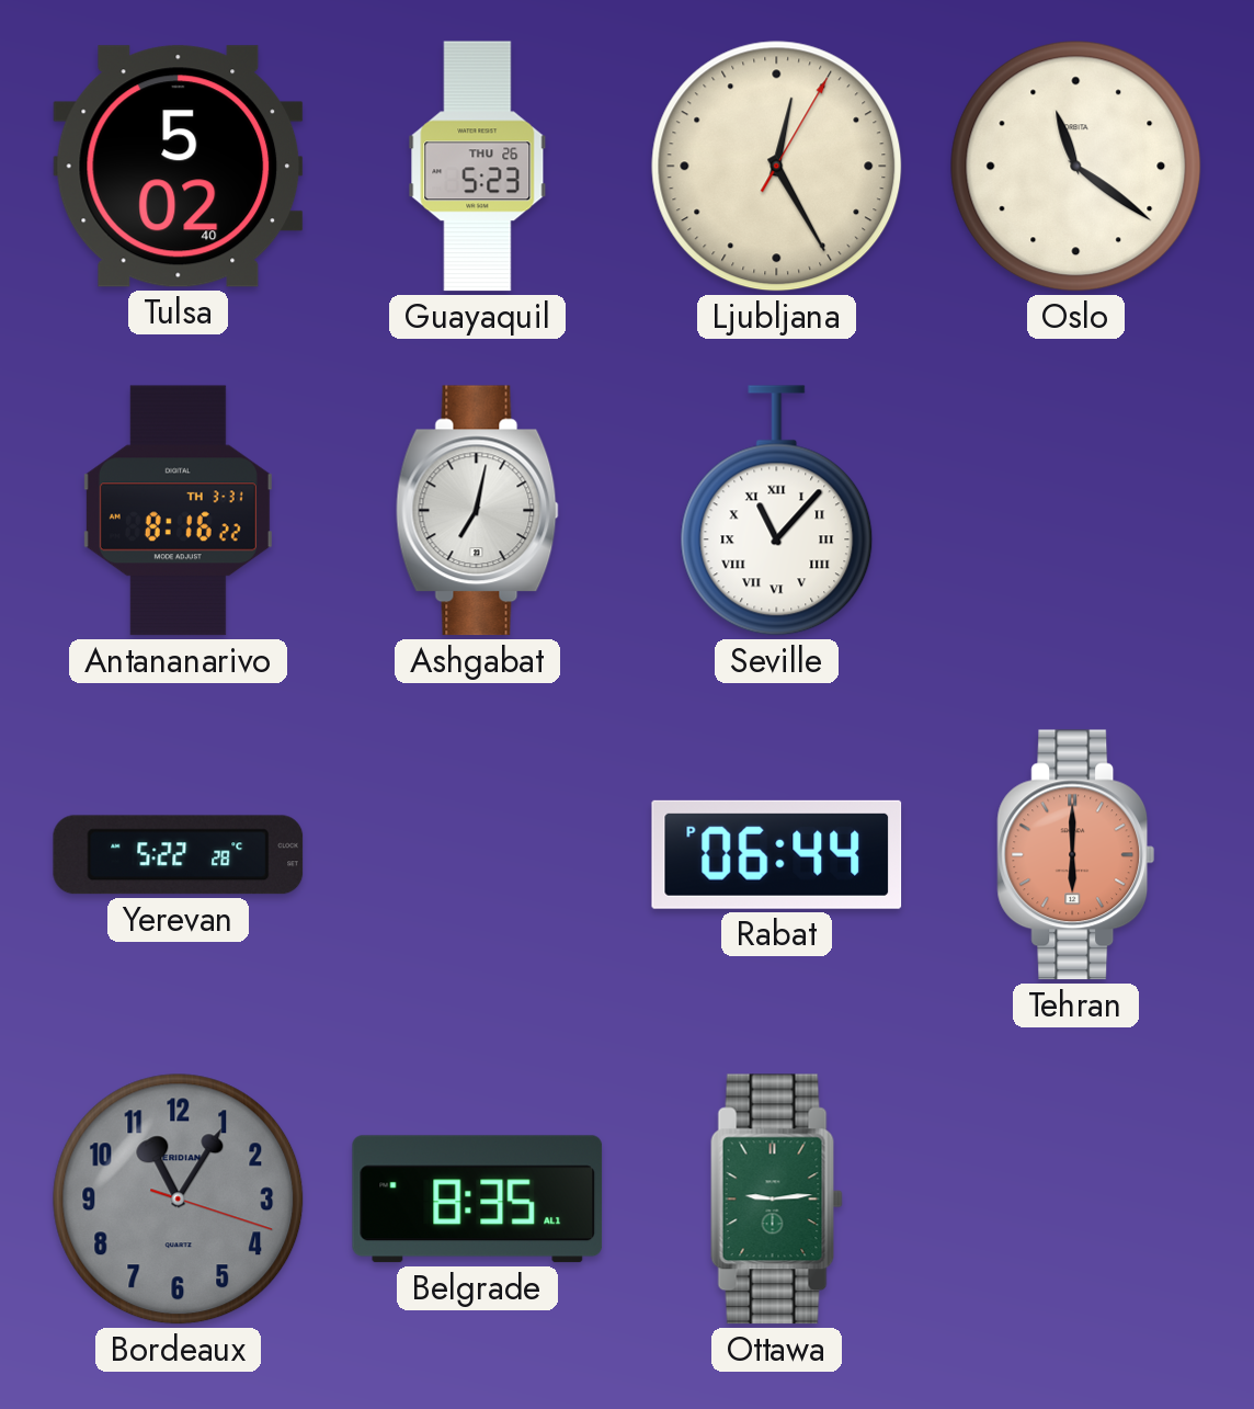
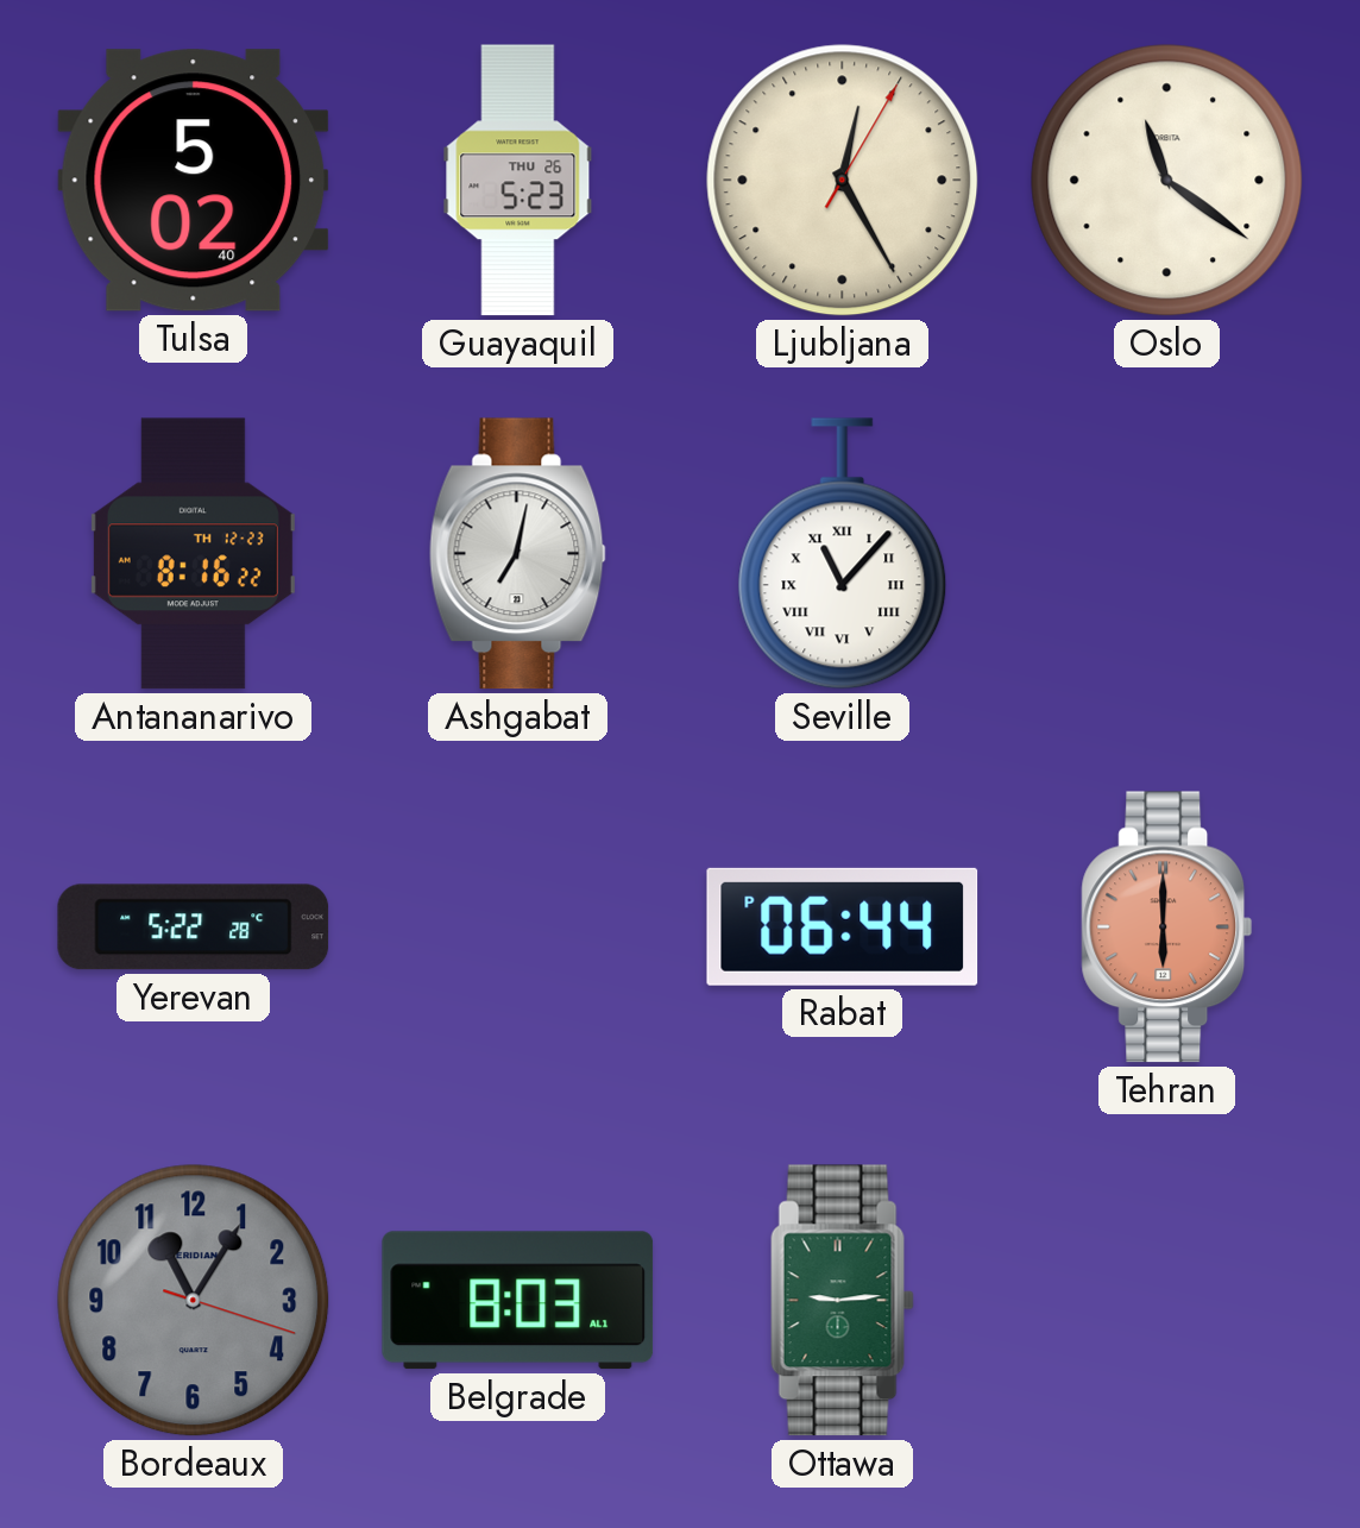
Antananarivo date: TH 3-31 -> TH 12-23 (193, 554)
Belgrade: 8:35 -> 8:03 (518, 1301)
